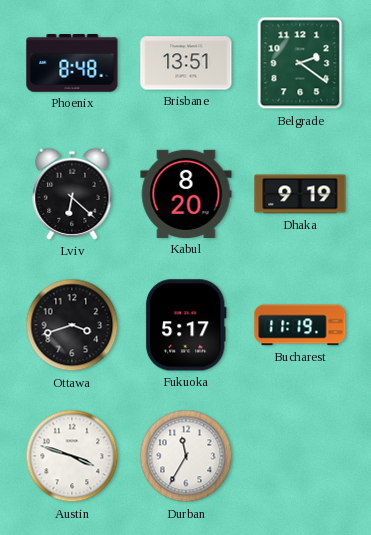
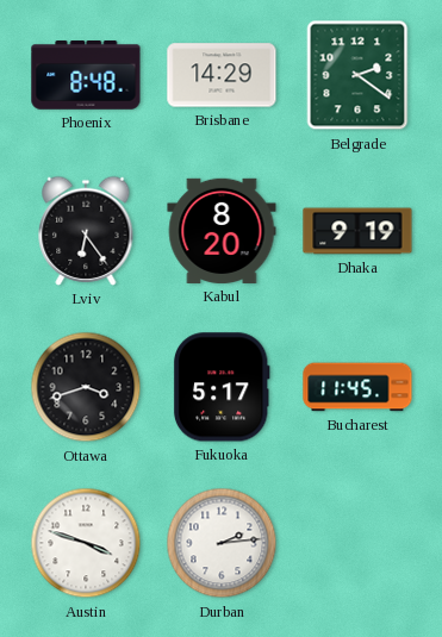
Brisbane: 13:51 -> 14:29 (222, 75)
Lviv: 6:22 -> 6:24 (86, 231)
Bucharest: 11:19 -> 11:45 (357, 387)
Durban: 11:35 -> 2:14 (222, 543)
